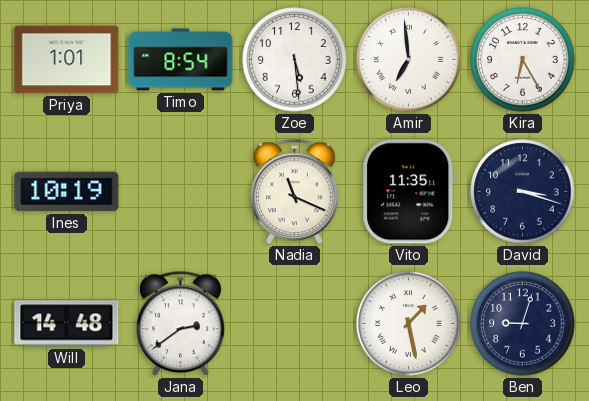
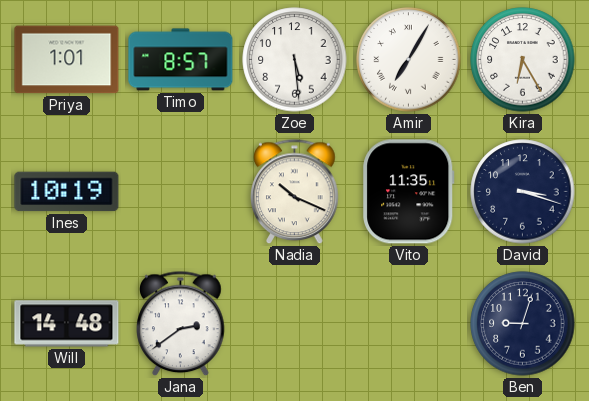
Timo: 8:54 -> 8:57 (181, 60)
Amir: 6:59 -> 7:05 (409, 60)
Nadia: 11:19 -> 10:19 (295, 192)
Leo: 1:28 -> none (409, 324)
